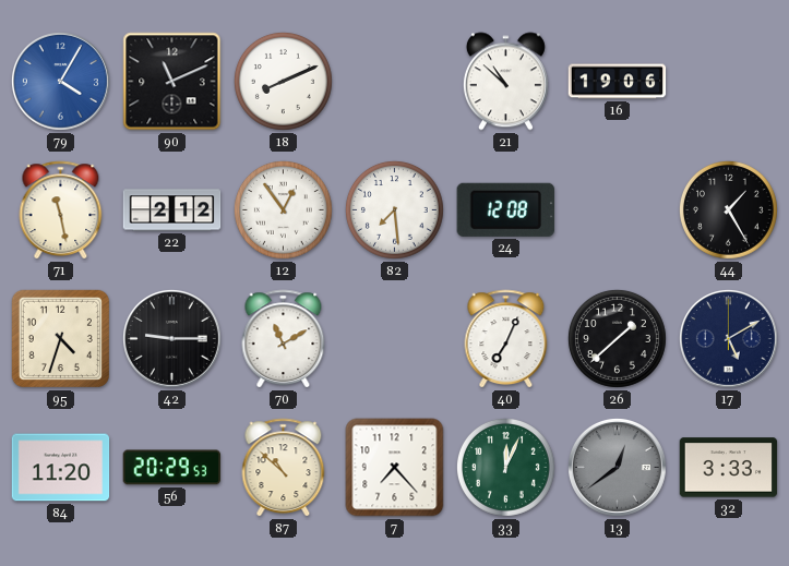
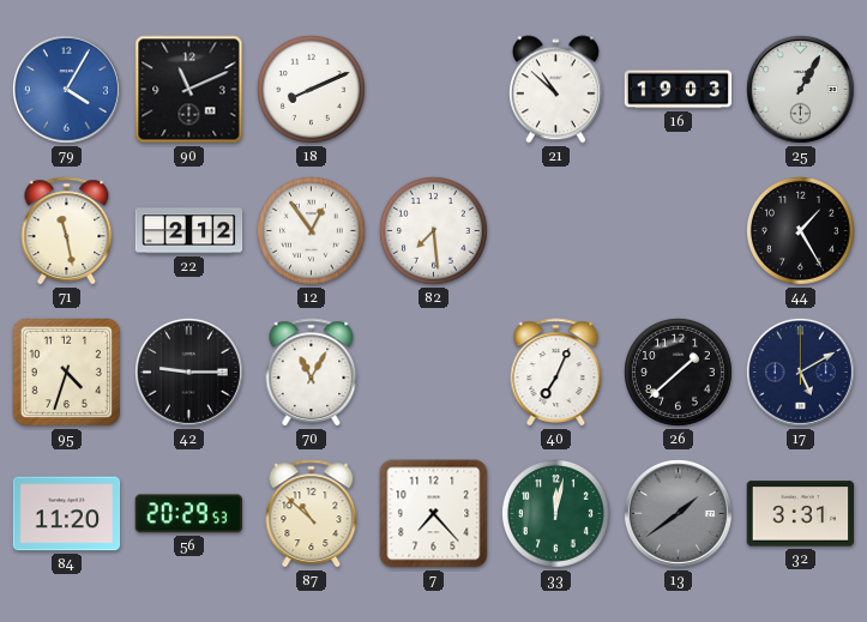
16: 19:06 -> 19:03 (679, 90)
25: none -> 1:05 (800, 89)
24: 12:08 -> none (505, 209)
70: 11:10 -> 11:05 (312, 373)
33: 12:04 -> 12:02 (555, 513)
13: 12:39 -> 1:39 (678, 513)
32: 3:33 -> 3:31 (801, 514)
